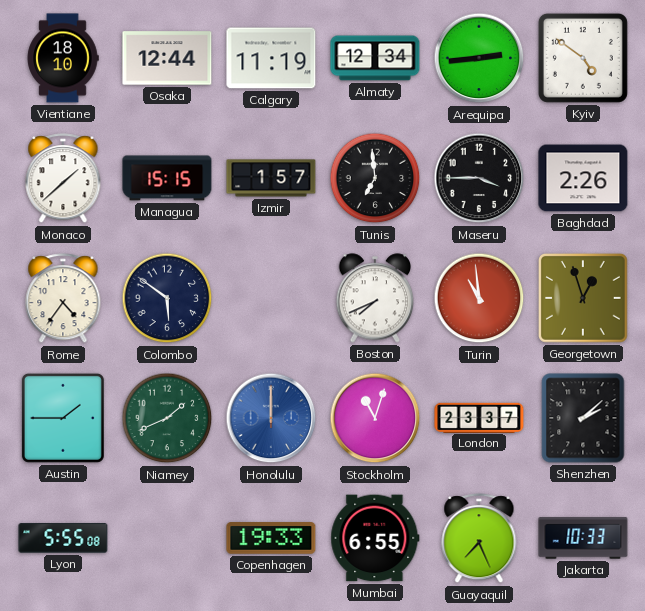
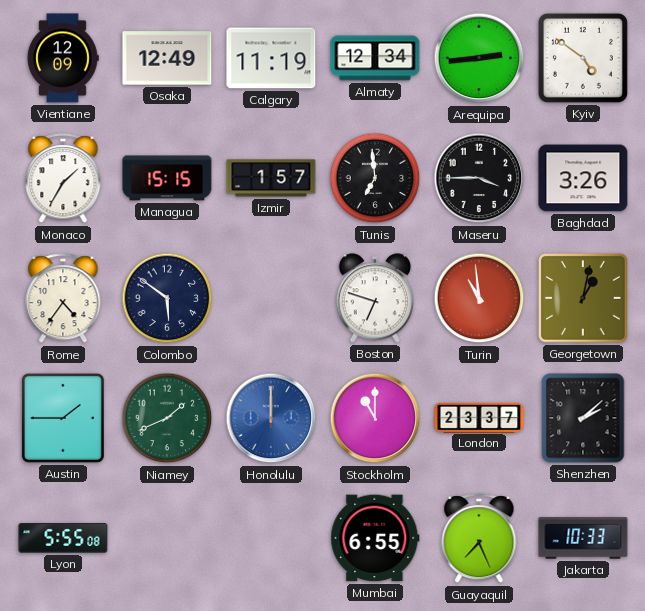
Vientiane: 18:10 -> 12:09 (63, 58)
Osaka: 12:44 -> 12:49 (167, 58)
Monaco: 1:38 -> 1:35 (63, 179)
Baghdad: 2:26 -> 3:26 (583, 178)
Boston: 7:41 -> 6:48 (375, 298)
Georgetown: 12:57 -> 1:02 (583, 298)
Stockholm: 11:03 -> 11:00 (375, 418)
Copenhagen: 19:33 -> none (271, 538)
